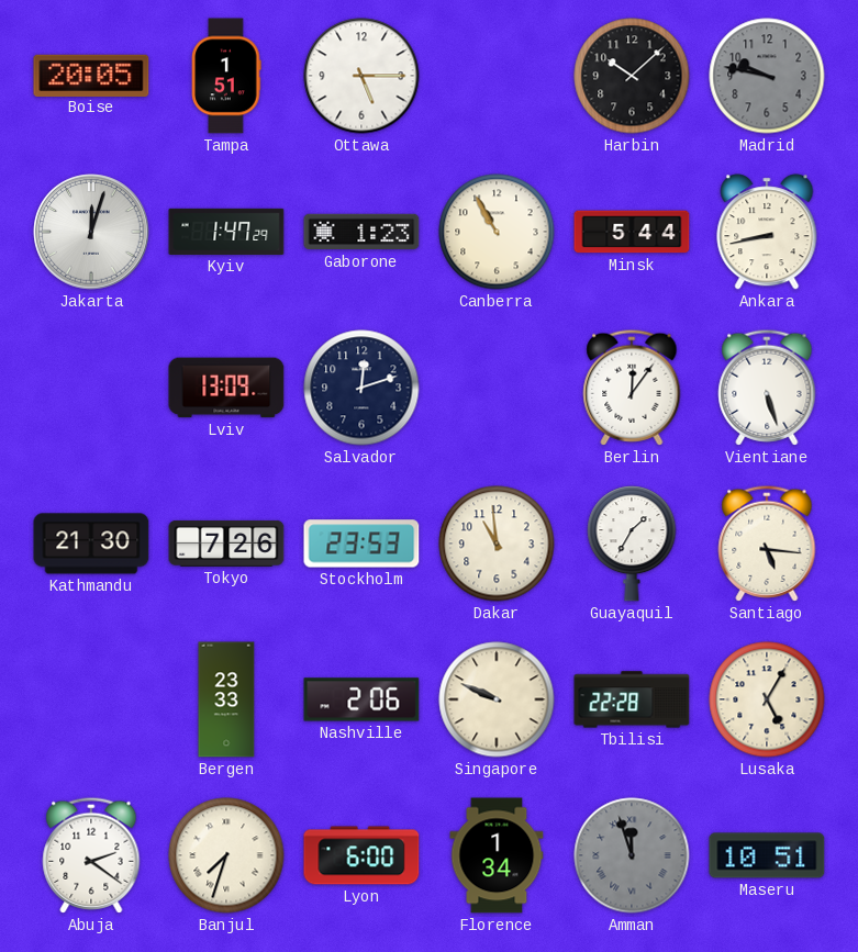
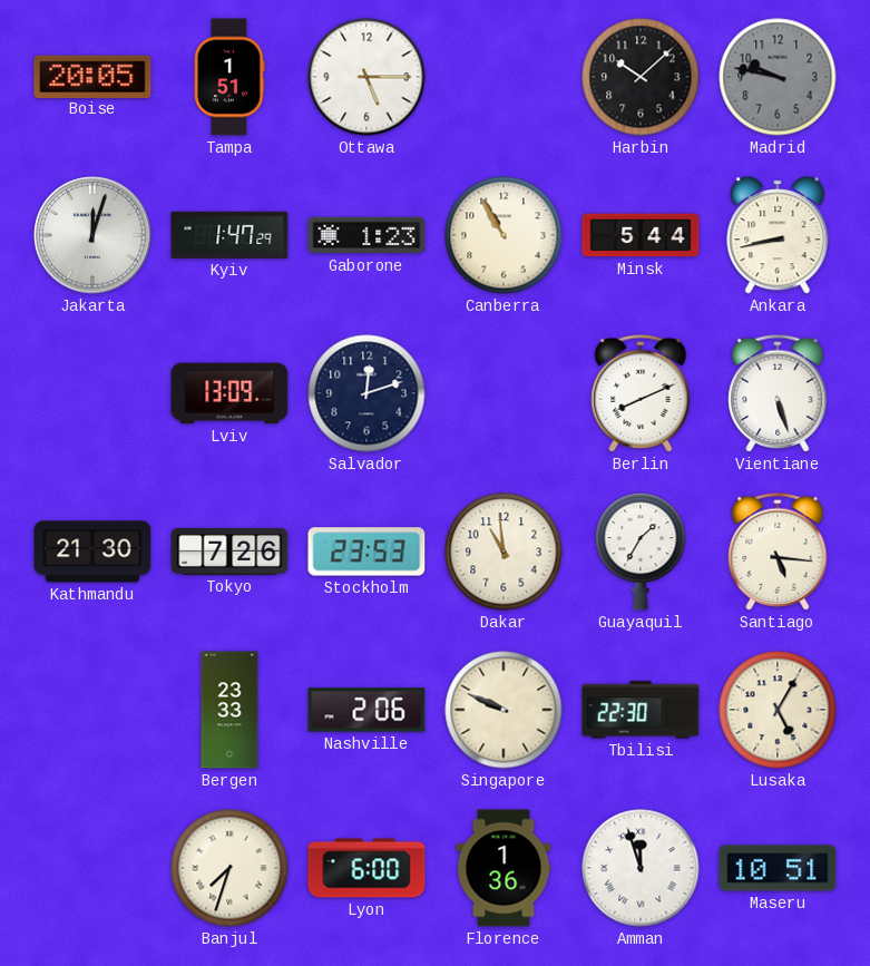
Berlin: 12:06 -> 8:11 (641, 393)
Tbilisi: 22:28 -> 22:30 (641, 710)
Abuja: 2:21 -> none (91, 855)
Florence: 1:34 -> 1:36 (504, 868)
Amman dial: grey -> white (641, 868)
